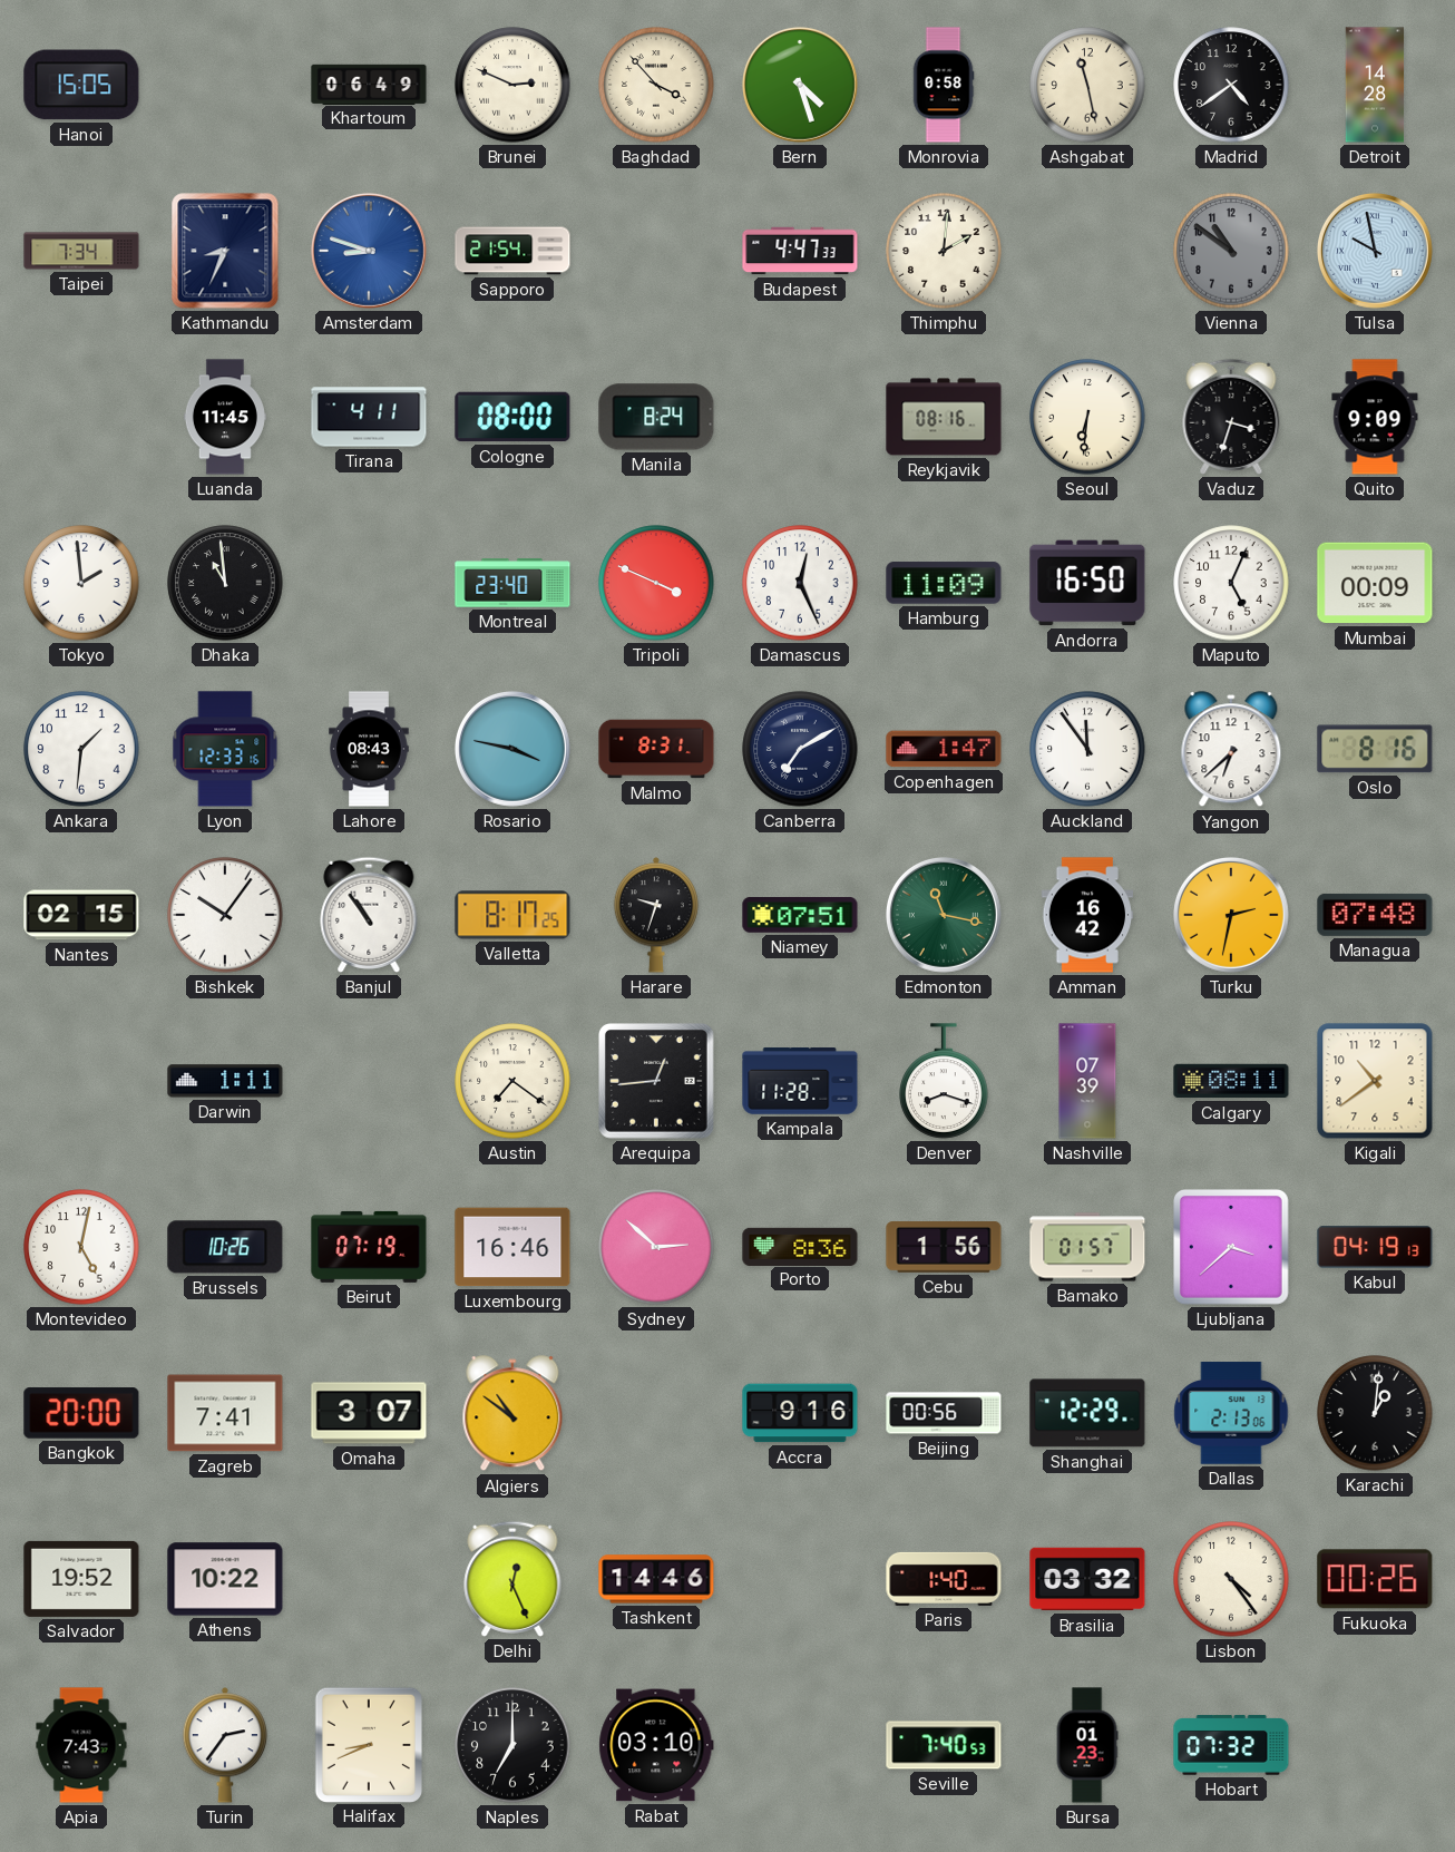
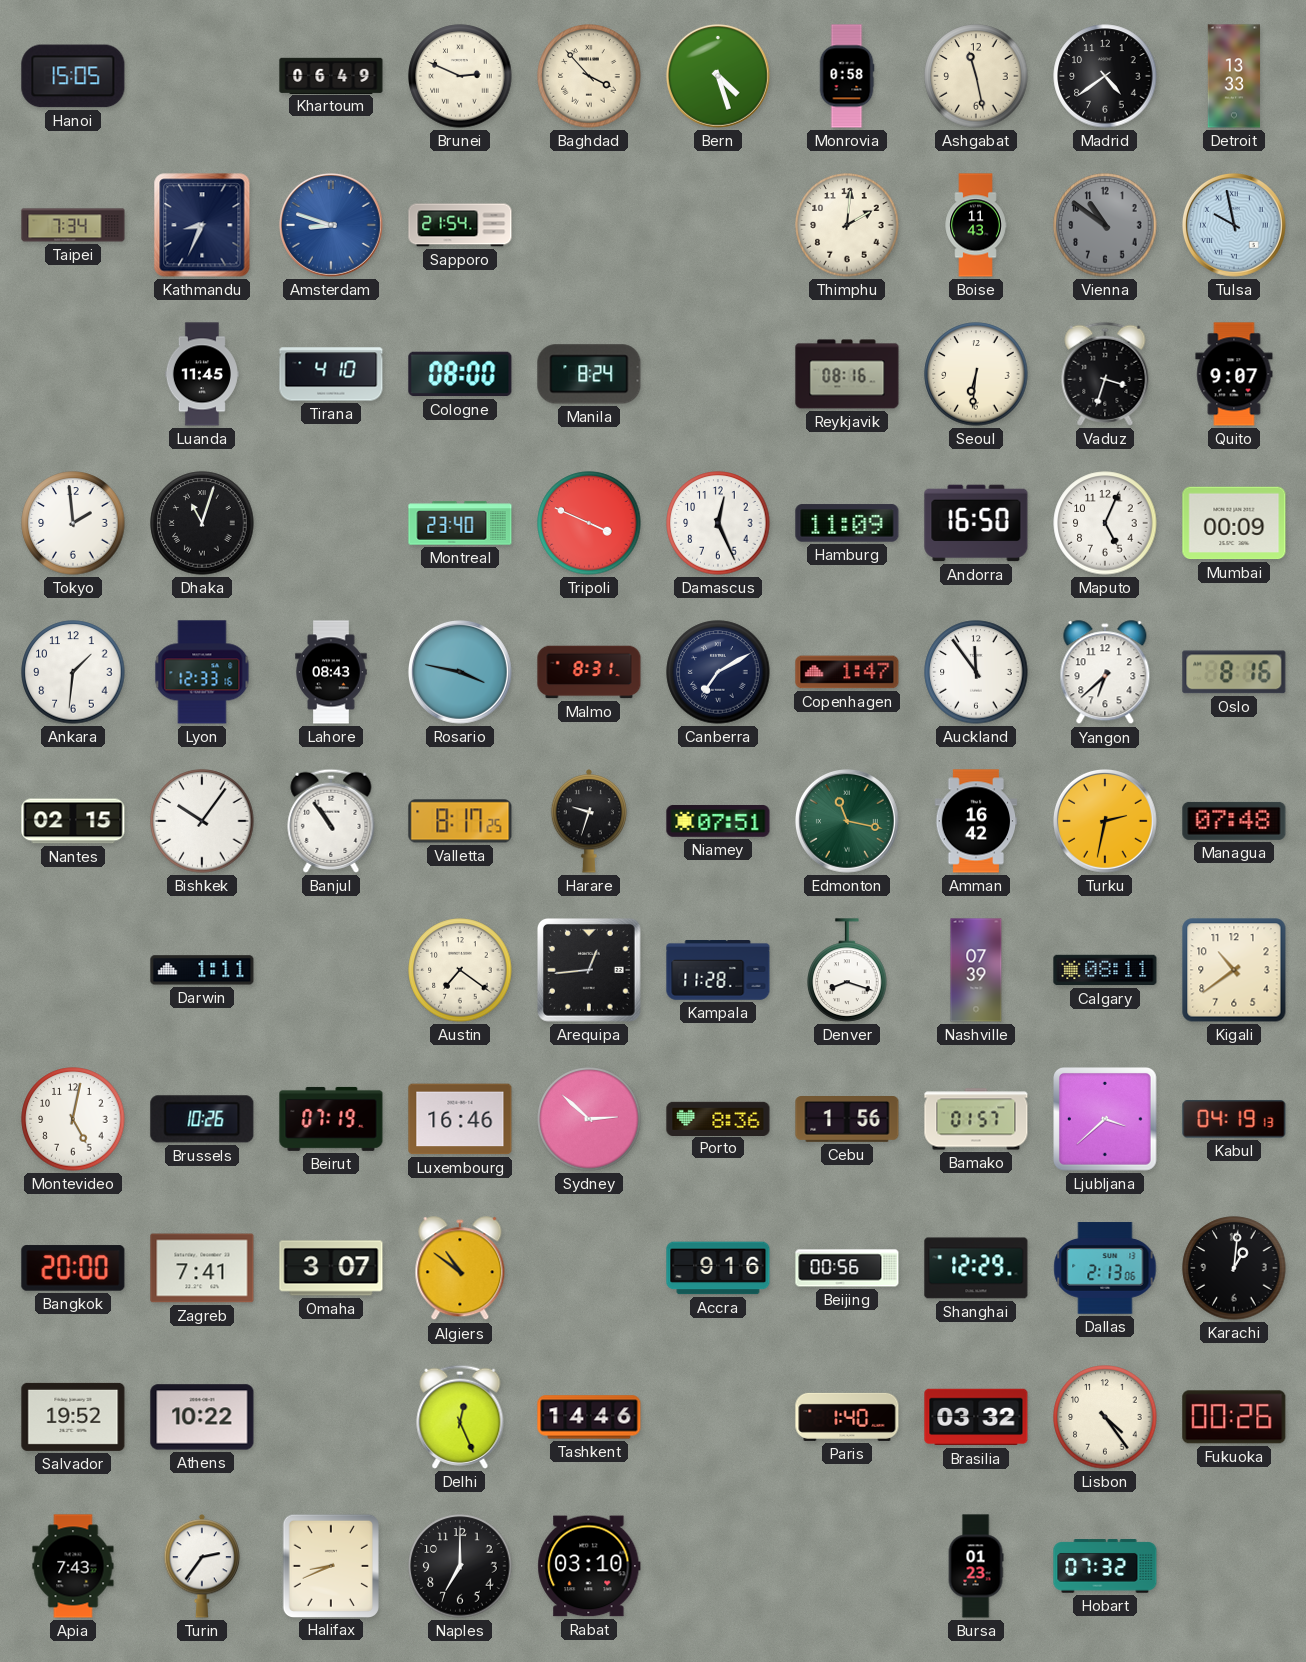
Detroit: 14:28 -> 13:33 (1234, 76)
Budapest: 4:47 -> none (800, 251)
Boise: none -> 11:43 (976, 225)
Tirana: 4:11 -> 4:10 (331, 374)
Quito: 9:09 -> 9:07 (1234, 374)
Dhaka: 10:59 -> 11:03 (202, 523)
Seville: 7:40 -> none (944, 1745)
